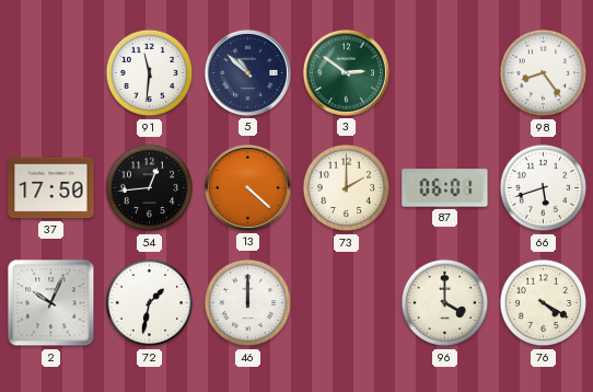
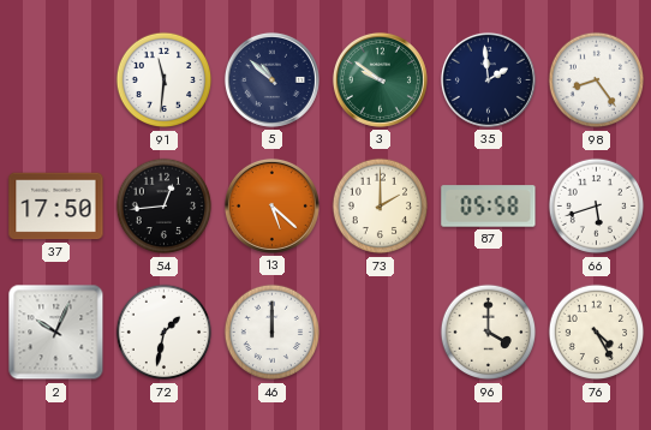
3: 2:51 -> 9:51 (380, 79)
35: none -> 1:59 (488, 79)
13: 4:22 -> 5:22 (271, 205)
87: 06:01 -> 05:58 (489, 207)
76: 4:20 -> 4:25 (597, 333)
